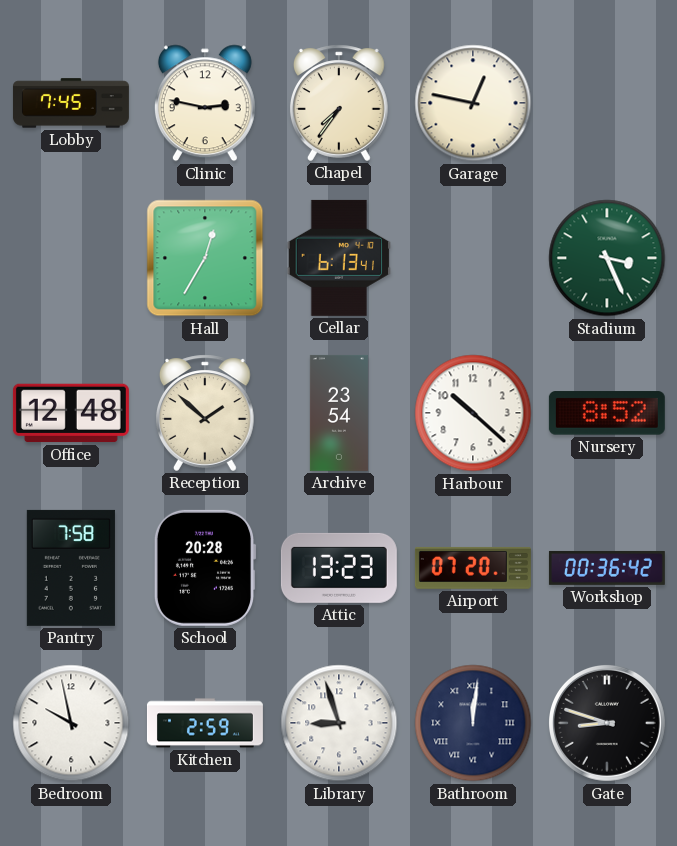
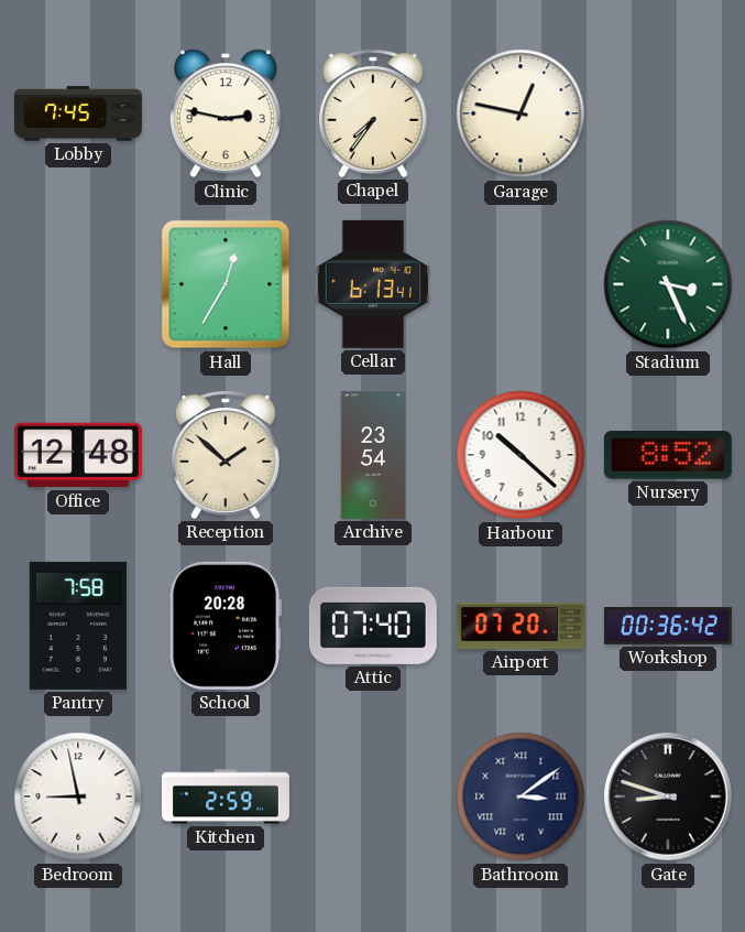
Attic: 13:23 -> 07:40 (373, 626)
Bedroom: 9:58 -> 8:58 (78, 796)
Library: 8:57 -> none (339, 723)
Bathroom: 12:01 -> 3:09 (521, 796)
